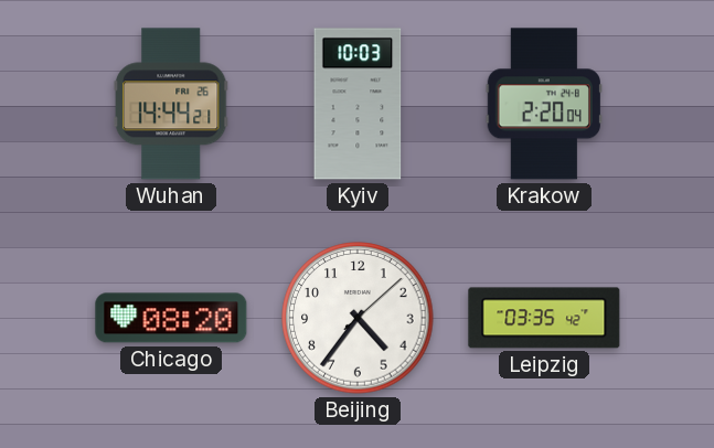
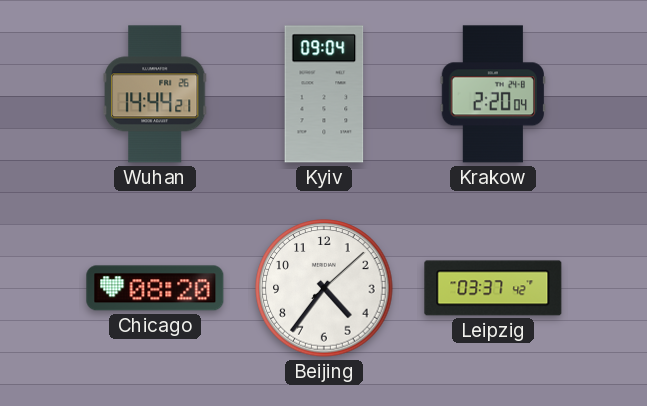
Kyiv: 10:03 -> 09:04 (324, 94)
Leipzig: 03:35 -> 03:37 (493, 288)
